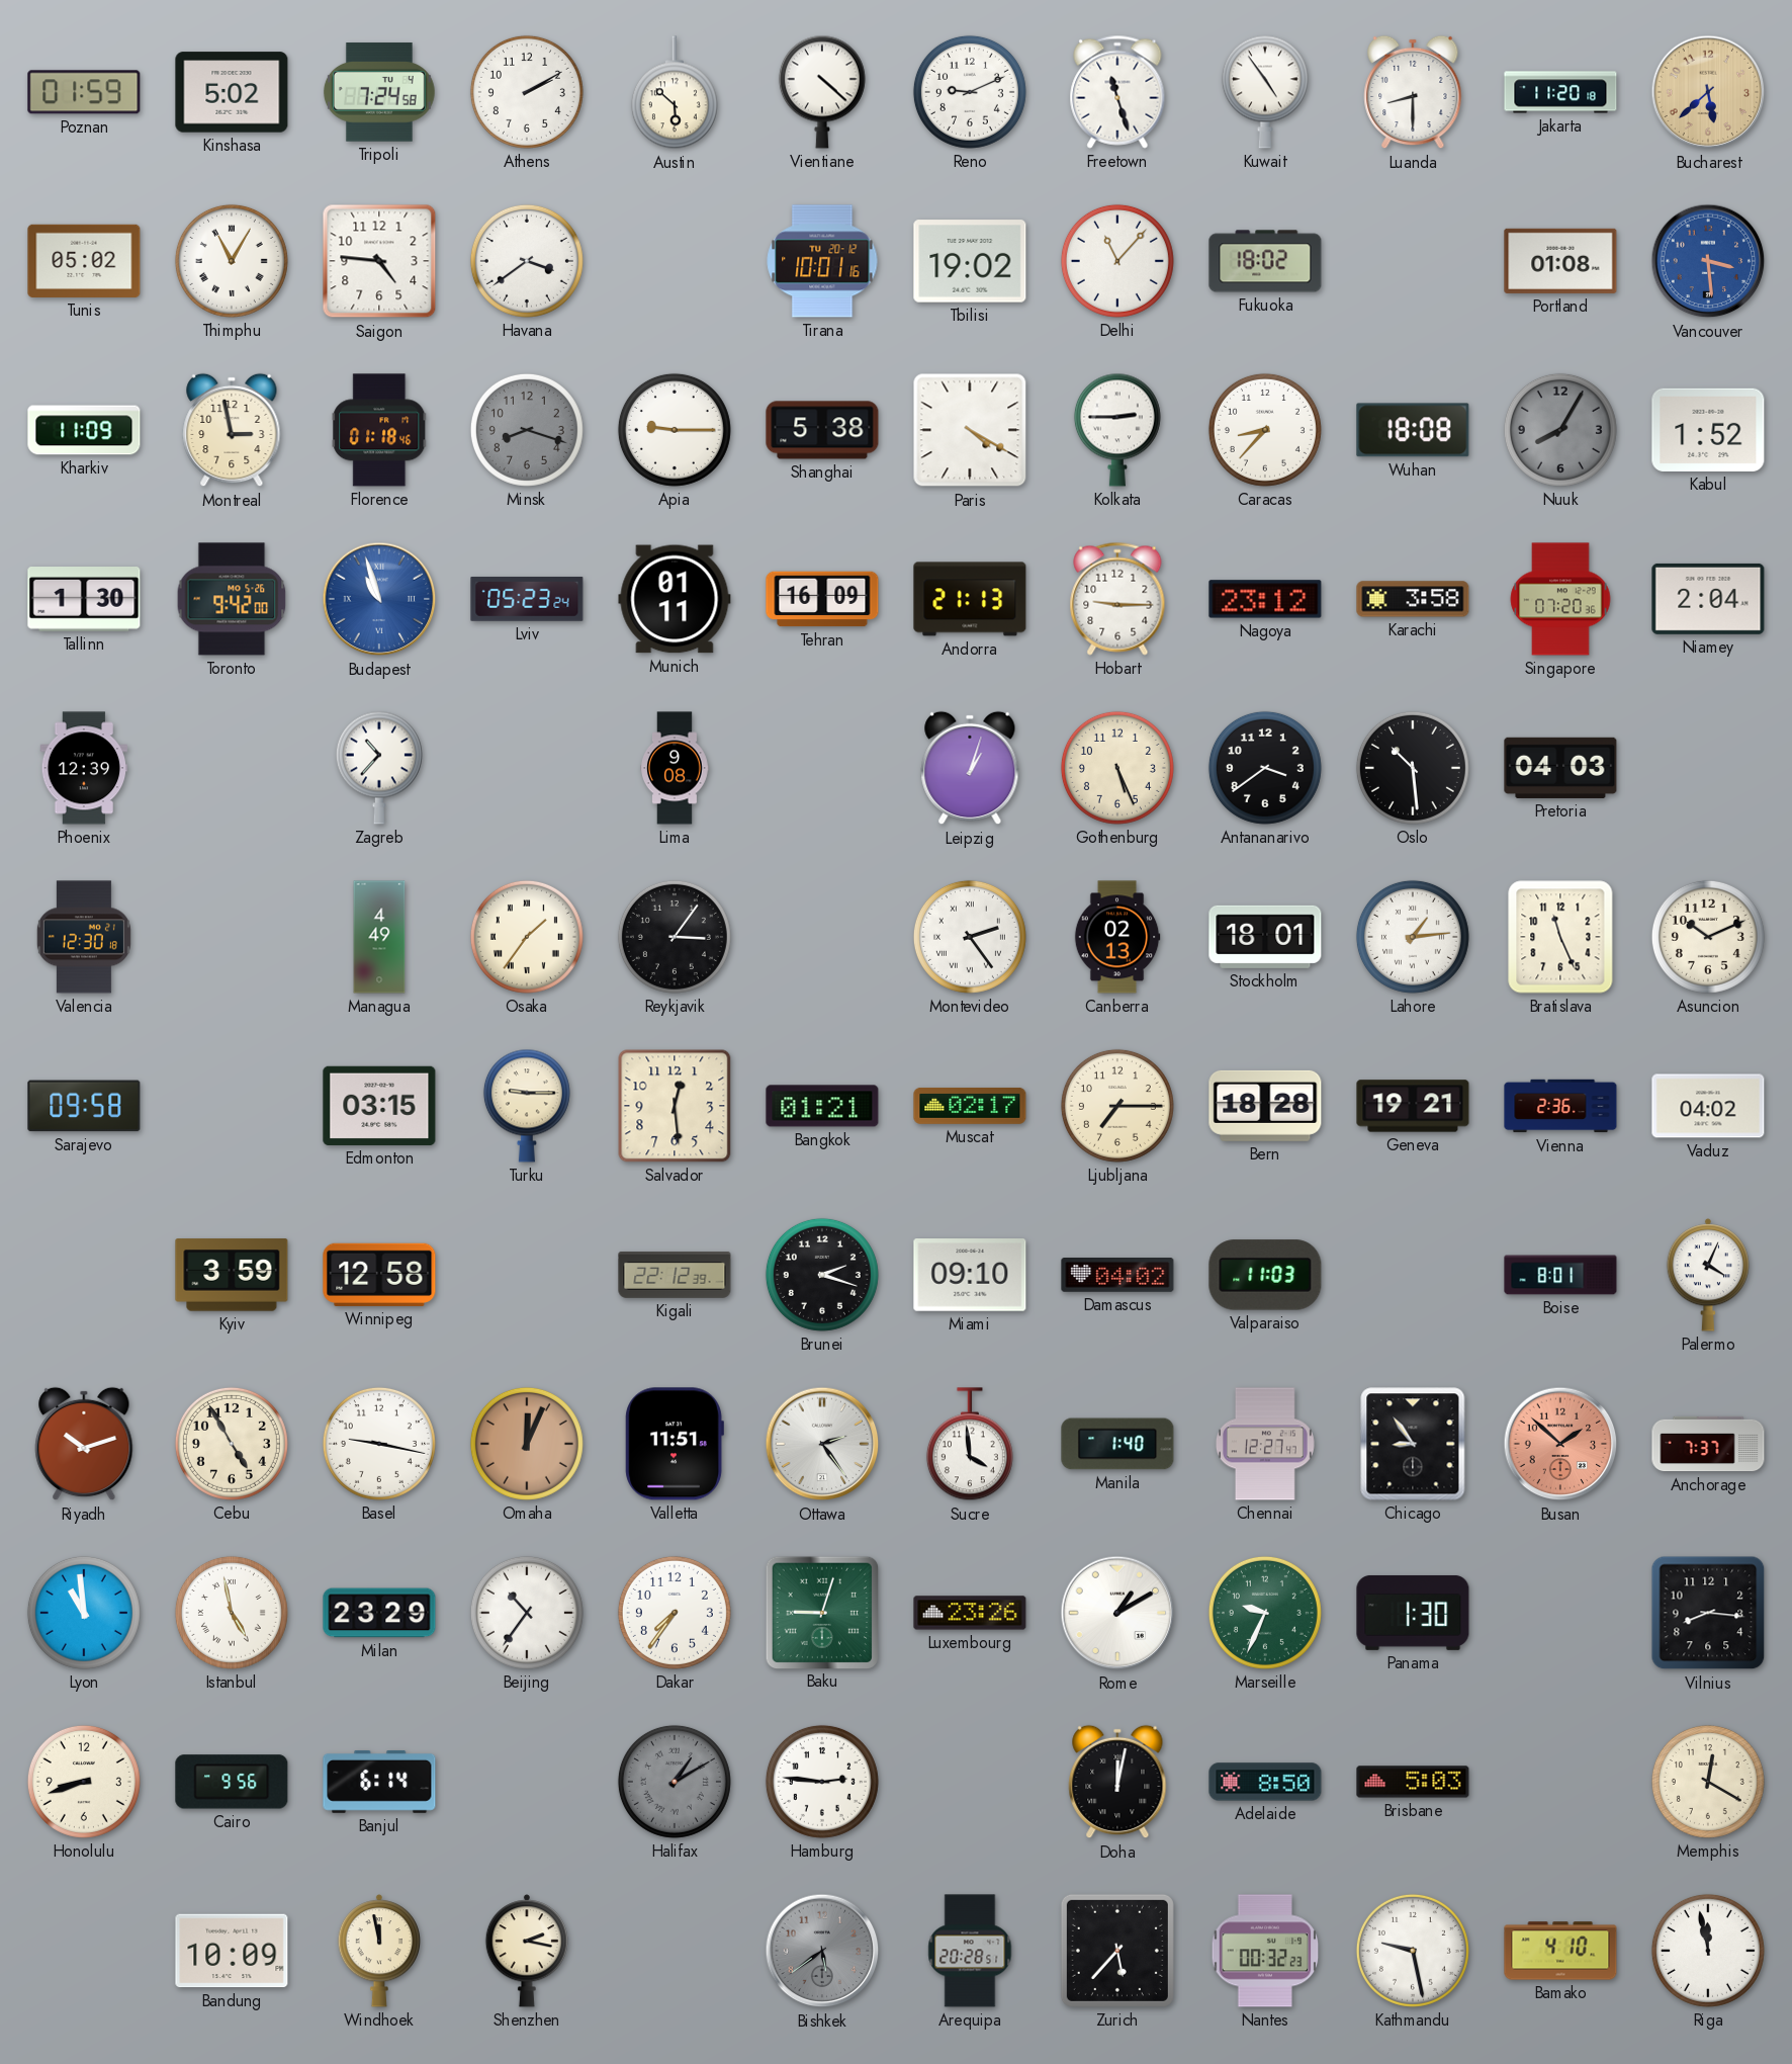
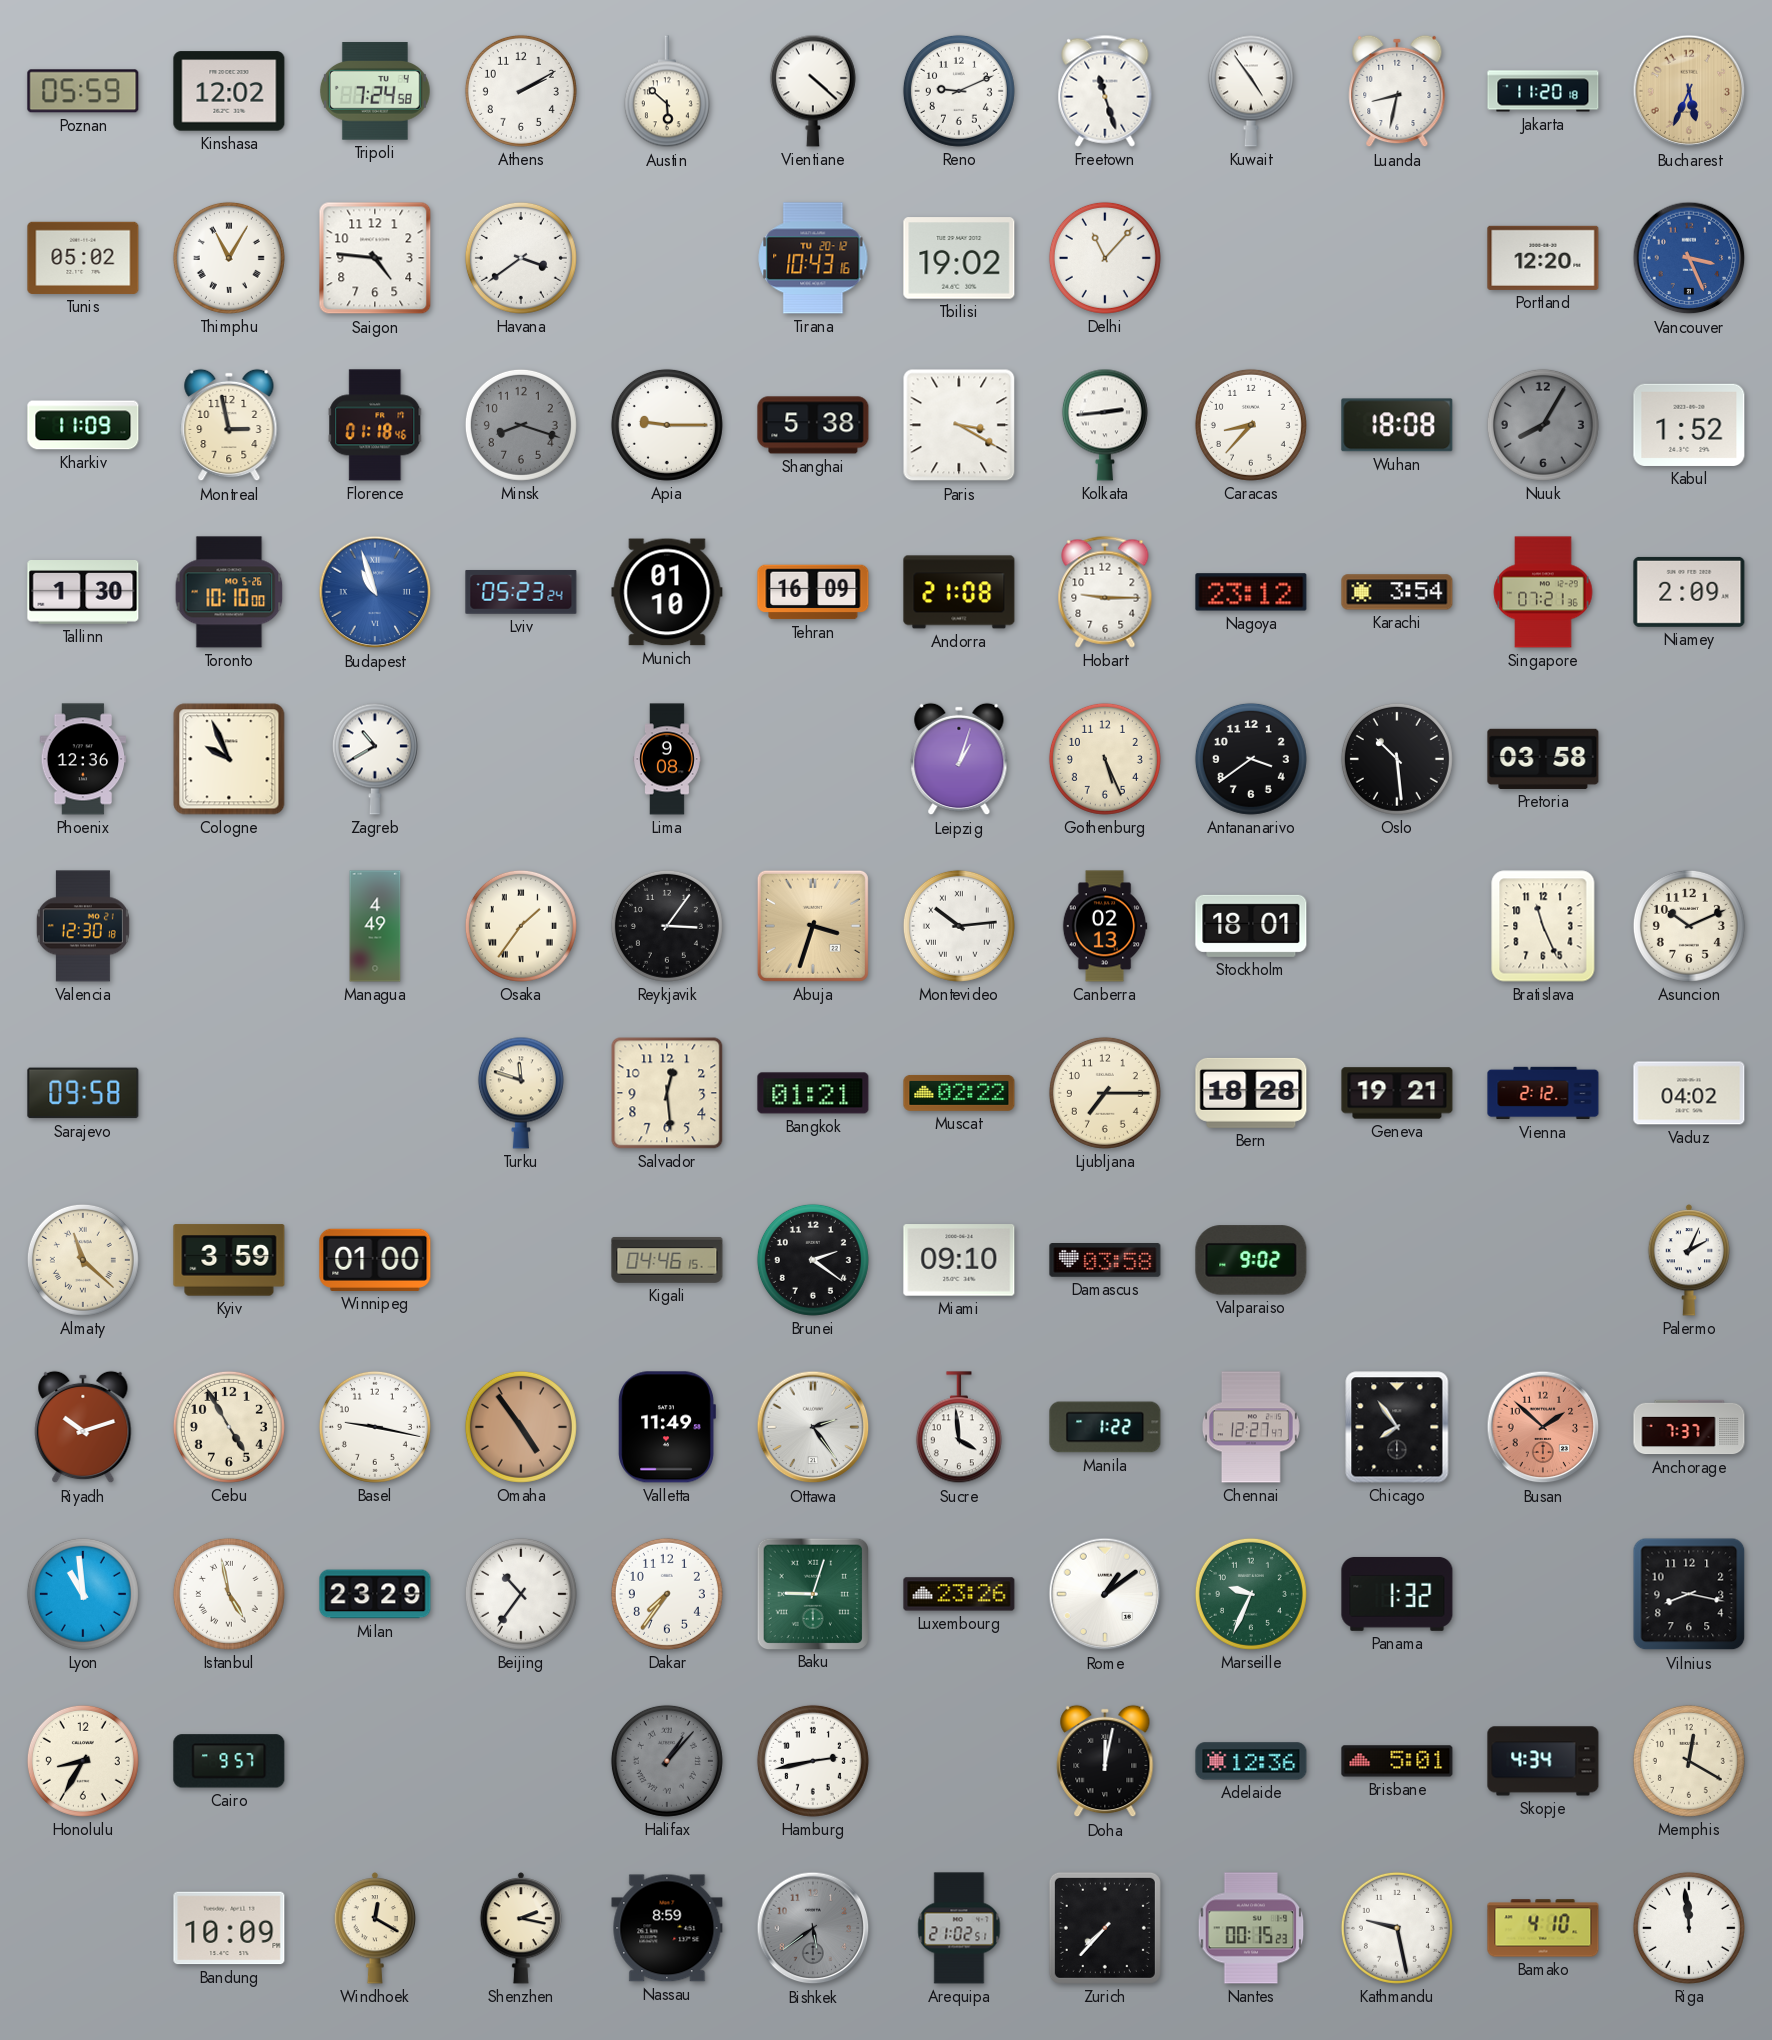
Poznan: 01:59 -> 05:59 (83, 91)
Kinshasa: 5:02 -> 12:02 (229, 91)
Luanda: 8:30 -> 8:32 (1397, 91)
Bucharest: 5:38 -> 5:34 (1689, 91)
Tirana: 10:01 -> 10:43 (813, 258)
Fukuoka: 18:02 -> none (1265, 261)
Portland: 01:08 -> 12:20 (1543, 258)
Vancouver: 3:29 -> 3:26 (1689, 258)
Paris: 4:20 -> 3:20 (959, 425)
Kolkata: 2:45 -> 2:44 (1105, 425)
Toronto: 9:42 -> 10:10 (229, 592)
Munich: 01:11 -> 01:10 (667, 592)
Andorra: 21:13 -> 21:08 (959, 592)
Karachi: 3:58 -> 3:54 (1397, 592)
Singapore: 07:20 -> 07:21 (1543, 592)
Niamey: 2:04 -> 2:09 (1689, 592)
Phoenix: 12:39 -> 12:36 (83, 759)
Cologne: none -> 9:56 (229, 759)
Zagreb: 10:37 -> 10:40 (375, 759)
Pretoria: 04:03 -> 03:58 (1543, 759)
Abuja: none -> 3:33 (813, 926)
Montevideo: 2:24 -> 10:14 (959, 926)
Lahore: 1:14 -> none (1413, 937)
Edmonton: 03:15 -> none (379, 1106)
Turku: 9:15 -> 11:48 (521, 1093)
Muscat: 02:17 -> 02:22 (959, 1093)
Vienna: 2:36 -> 2:12 (1543, 1093)
Almaty: none -> 11:22 (83, 1260)
Winnipeg: 12:58 -> 01:00 (375, 1260)
Kigali: 22:12 -> 04:46 (667, 1260)
Brunei: 2:18 -> 2:21 (813, 1260)
Damascus: 04:02 -> 03:58 (1105, 1260)
Valparaiso: 11:03 -> 9:02 (1251, 1260)
Boise: 8:01 -> none (1560, 1275)
Palermo: 4:04 -> 2:04 (1689, 1260)
Omaha: 12:04 -> 4:54 (521, 1427)
Valletta: 11:51 -> 11:49 (667, 1427)
Manila: 1:40 -> 1:22 (1105, 1427)
Chicago: 8:54 -> 7:54 (1397, 1427)
Rome: 1:10 -> 1:09 (1105, 1594)
Panama: 1:30 -> 1:32 (1397, 1594)
Vilnius: 8:16 -> 8:17 (1689, 1594)
Honolulu: 8:42 -> 8:35 (83, 1761)
Cairo: 9:56 -> 9:57 (229, 1761)
Banjul: 6:14 -> none (379, 1782)
Halifax: 1:10 -> 1:07 (667, 1761)
Hamburg: 2:46 -> 2:43 (813, 1761)
Adelaide: 8:50 -> 12:36 (1251, 1761)
Brisbane: 5:03 -> 5:01 (1397, 1761)
Skopje: none -> 4:34 (1543, 1761)
Windhoek: 11:58 -> 12:20 (375, 1928)
Nassau: none -> 8:59 (667, 1928)
Arequipa: 20:28 -> 21:02 (959, 1928)
Zurich: 5:37 -> 7:37 (1105, 1928)
Nantes: 00:32 -> 00:15 (1251, 1928)
Riga: 11:58 -> 11:59 (1689, 1928)
